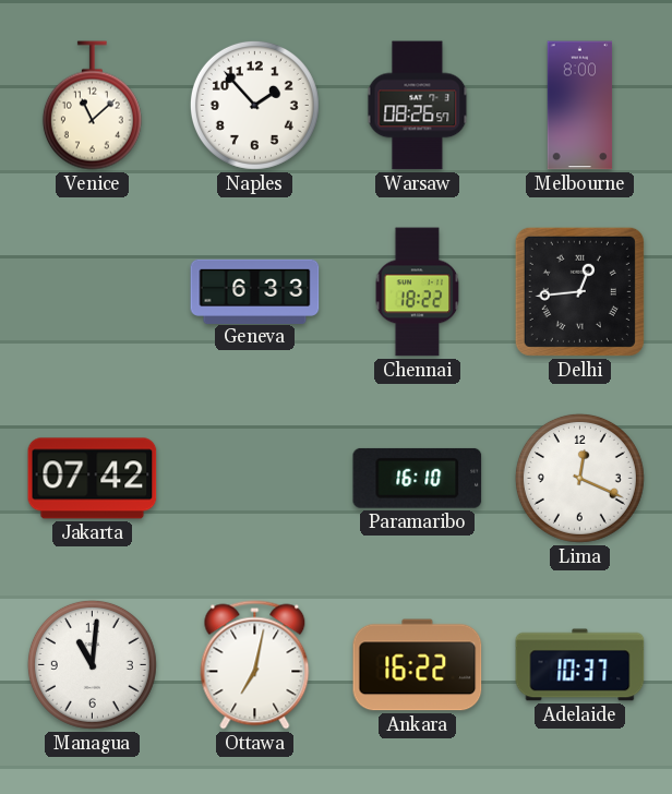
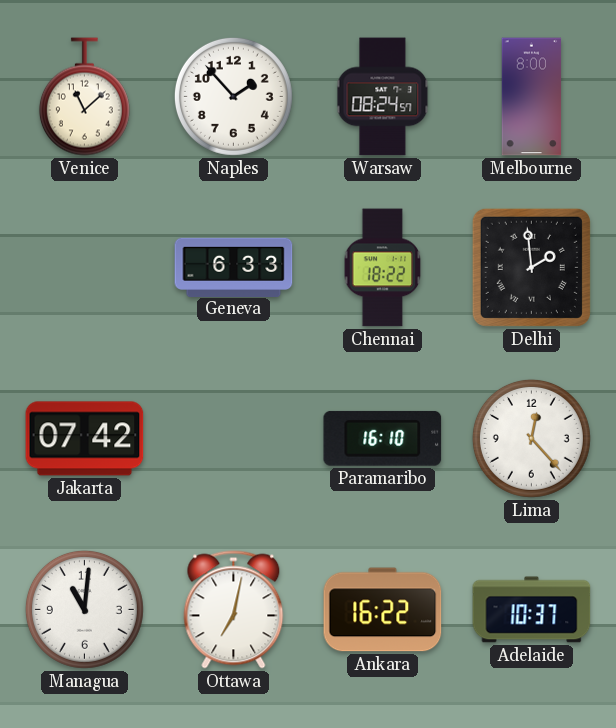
Warsaw: 08:26 -> 08:24 (383, 97)
Delhi: 12:44 -> 1:59 (531, 267)
Lima: 12:19 -> 12:23 (531, 438)
